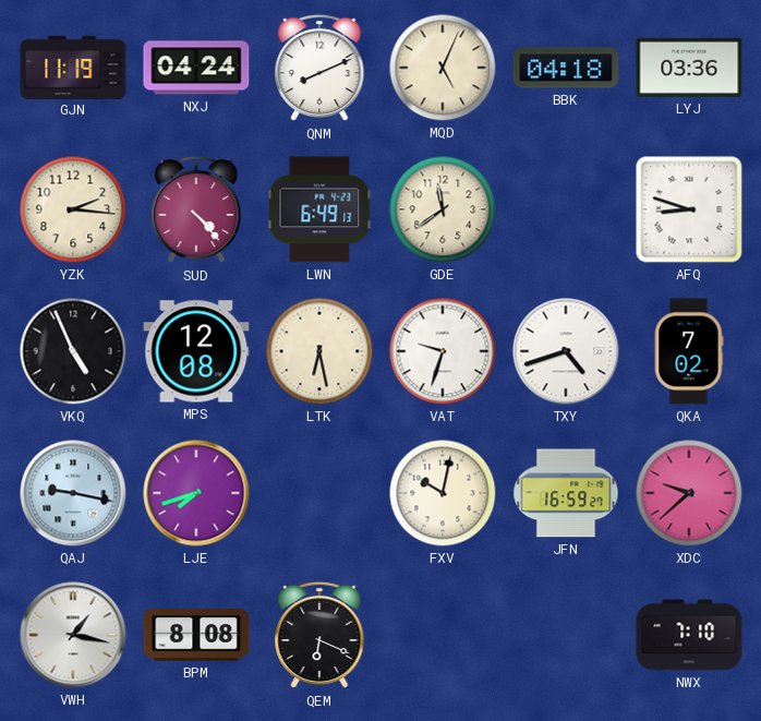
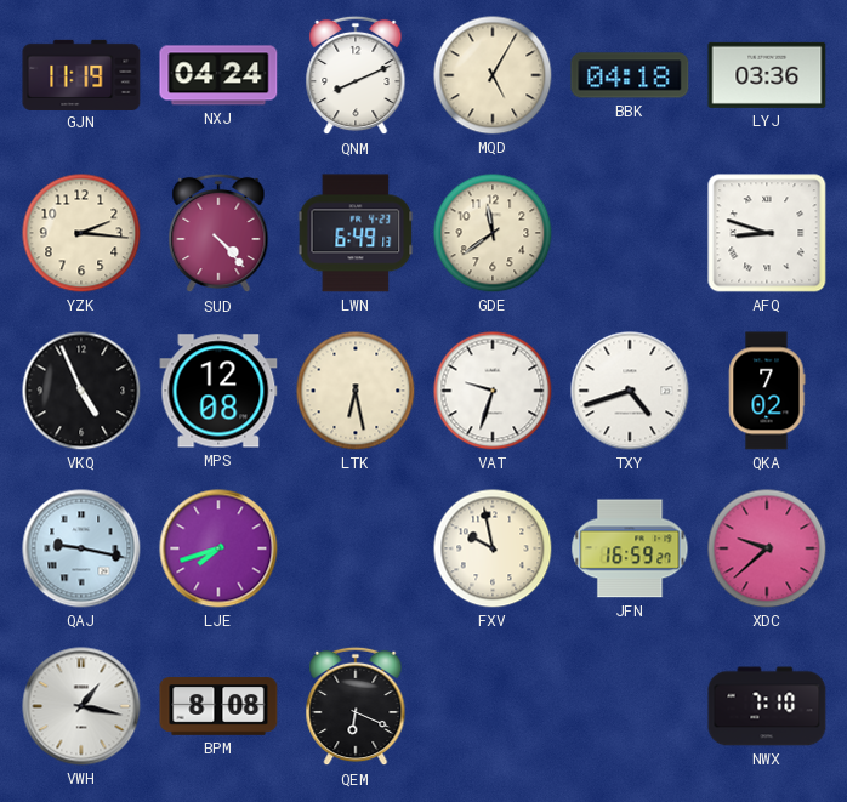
MQD: 5:04 -> 5:05 (493, 75)
FXV: 10:02 -> 9:58 (493, 548)
